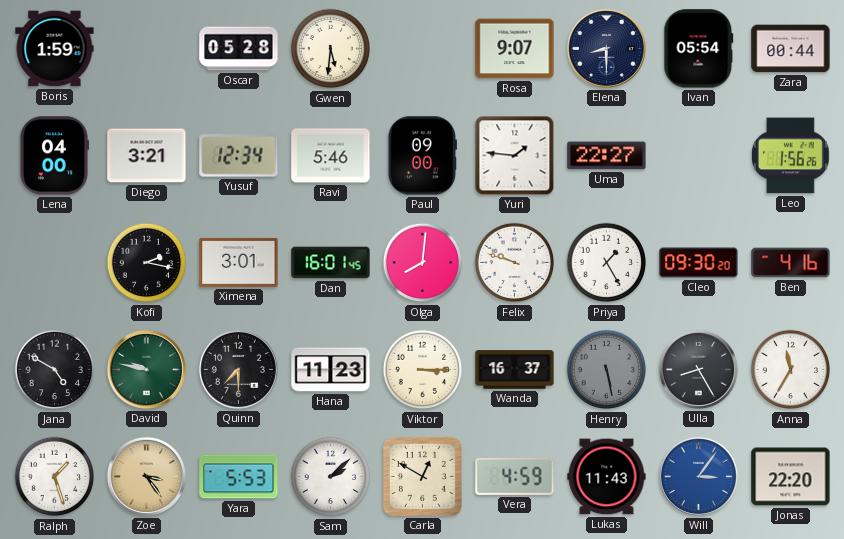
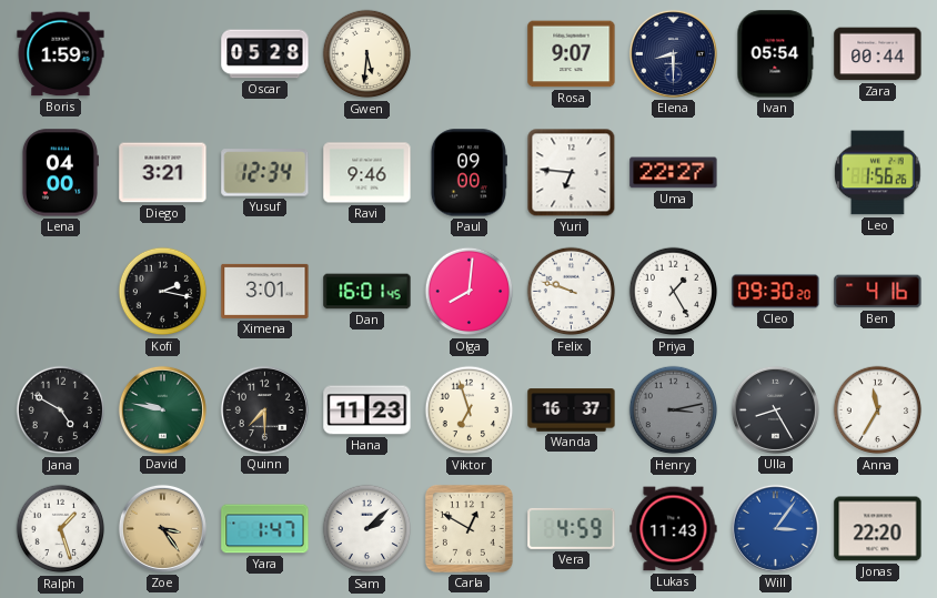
Ravi: 5:46 -> 9:46 (367, 173)
Yuri: 1:46 -> 6:46 (572, 173)
Viktor: 3:15 -> 6:57 (470, 411)
Henry: 5:28 -> 3:13 (674, 411)
Yara: 5:53 -> 1:47 (265, 529)
